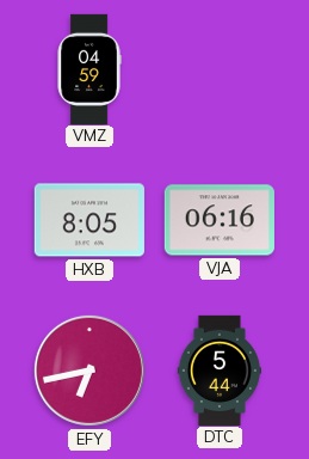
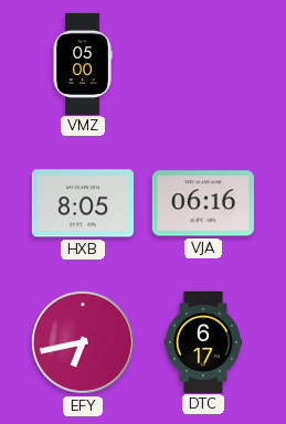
VMZ: 04:59 -> 05:00 (83, 63)
DTC: 5:44 -> 6:17 (203, 341)
